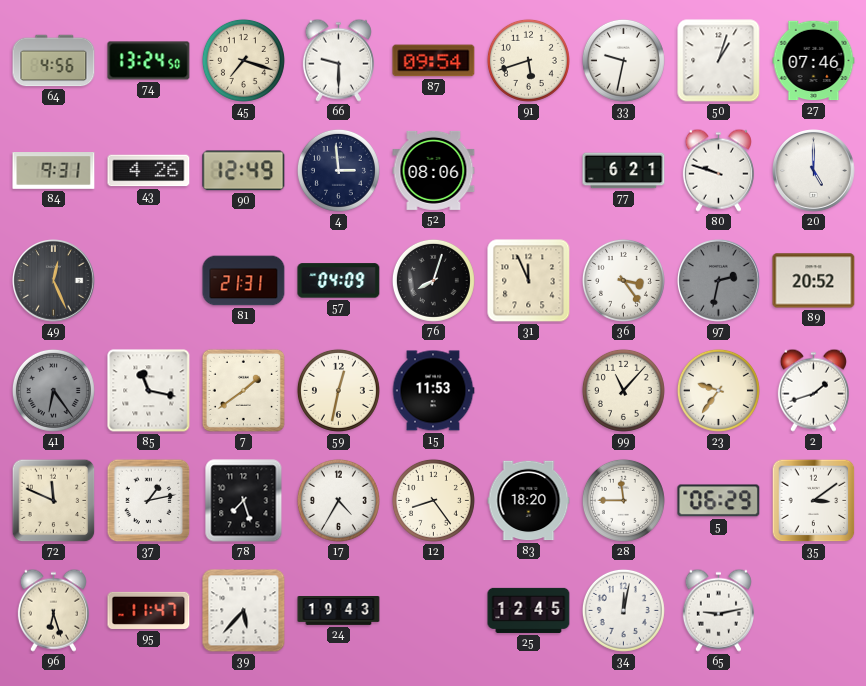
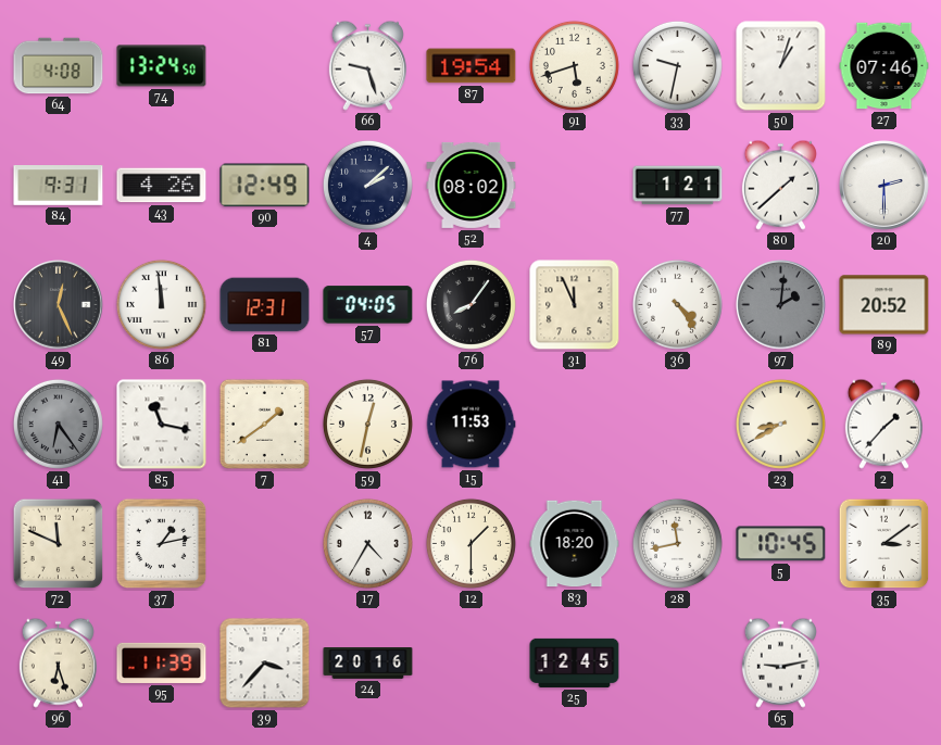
64: 4:56 -> 4:08 (59, 66)
45: 7:18 -> none (243, 60)
66: 9:30 -> 9:27 (367, 65)
87: 09:54 -> 19:54 (472, 66)
4: 2:59 -> 2:08 (367, 185)
52: 08:06 -> 08:02 (472, 185)
77: 6:21 -> 1:21 (678, 186)
80: 9:48 -> 1:38 (780, 185)
20: 5:00 -> 2:30 (884, 186)
86: none -> 11:59 (161, 304)
81: 21:31 -> 12:31 (265, 305)
57: 04:09 -> 04:05 (368, 305)
76: 8:03 -> 8:06 (470, 304)
36: 3:24 -> 4:24 (677, 304)
97: 2:32 -> 2:01 (781, 305)
99: 11:07 -> none (623, 390)
23: 9:36 -> 8:40 (780, 424)
2: 1:42 -> 1:37 (883, 424)
78: 7:27 -> none (244, 501)
12: 8:24 -> 1:30 (470, 543)
28: 11:45 -> 11:43 (677, 543)
5: 06:29 -> 10:45 (781, 544)
95: 11:47 -> 11:39 (162, 662)
39: 5:37 -> 3:37 (265, 664)
24: 19:43 -> 20:16 (368, 664)
34: 12:02 -> none (623, 610)
